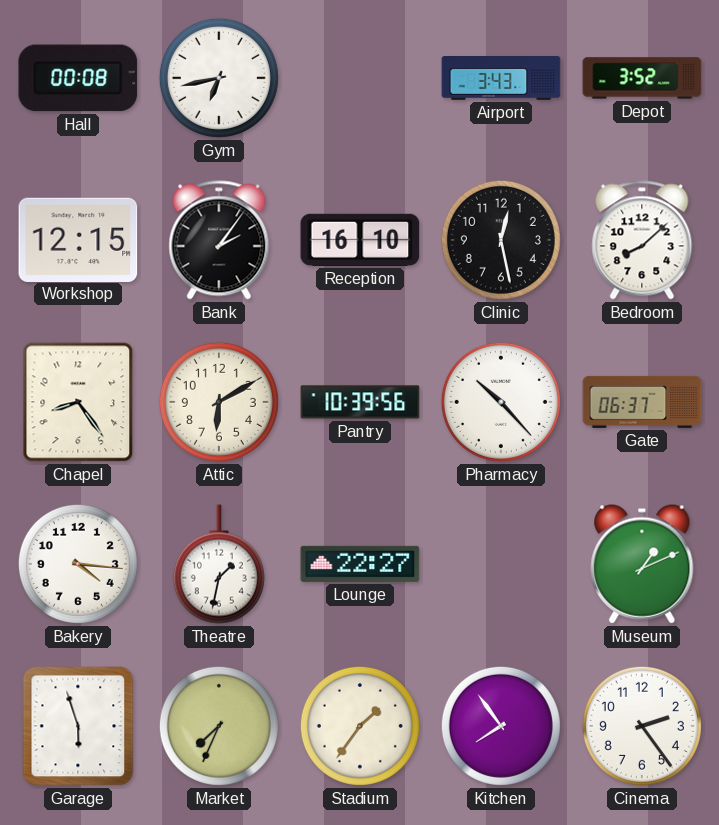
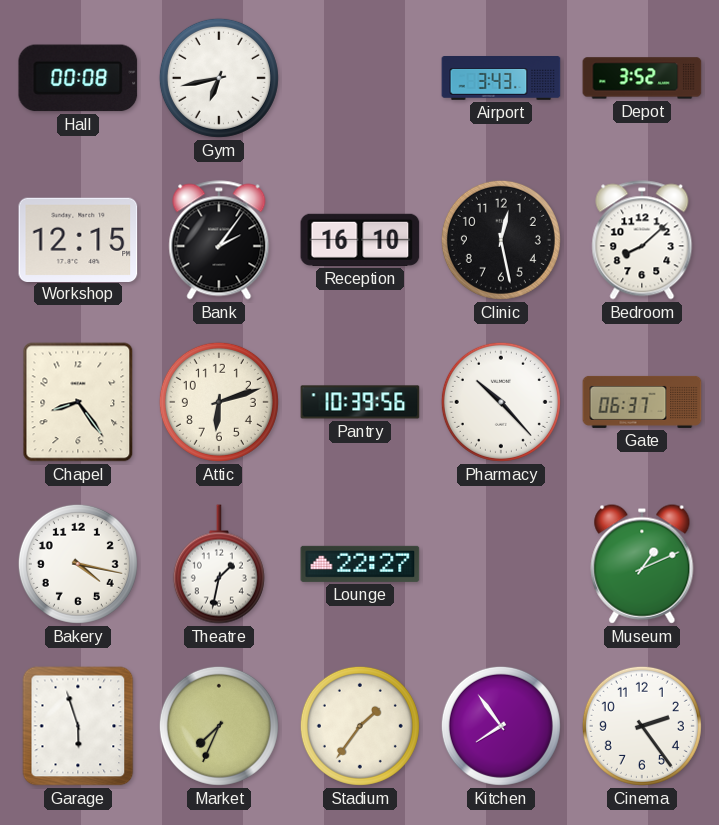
Attic: 6:10 -> 6:12 (219, 402)
Bakery: 4:16 -> 4:17 (78, 564)
